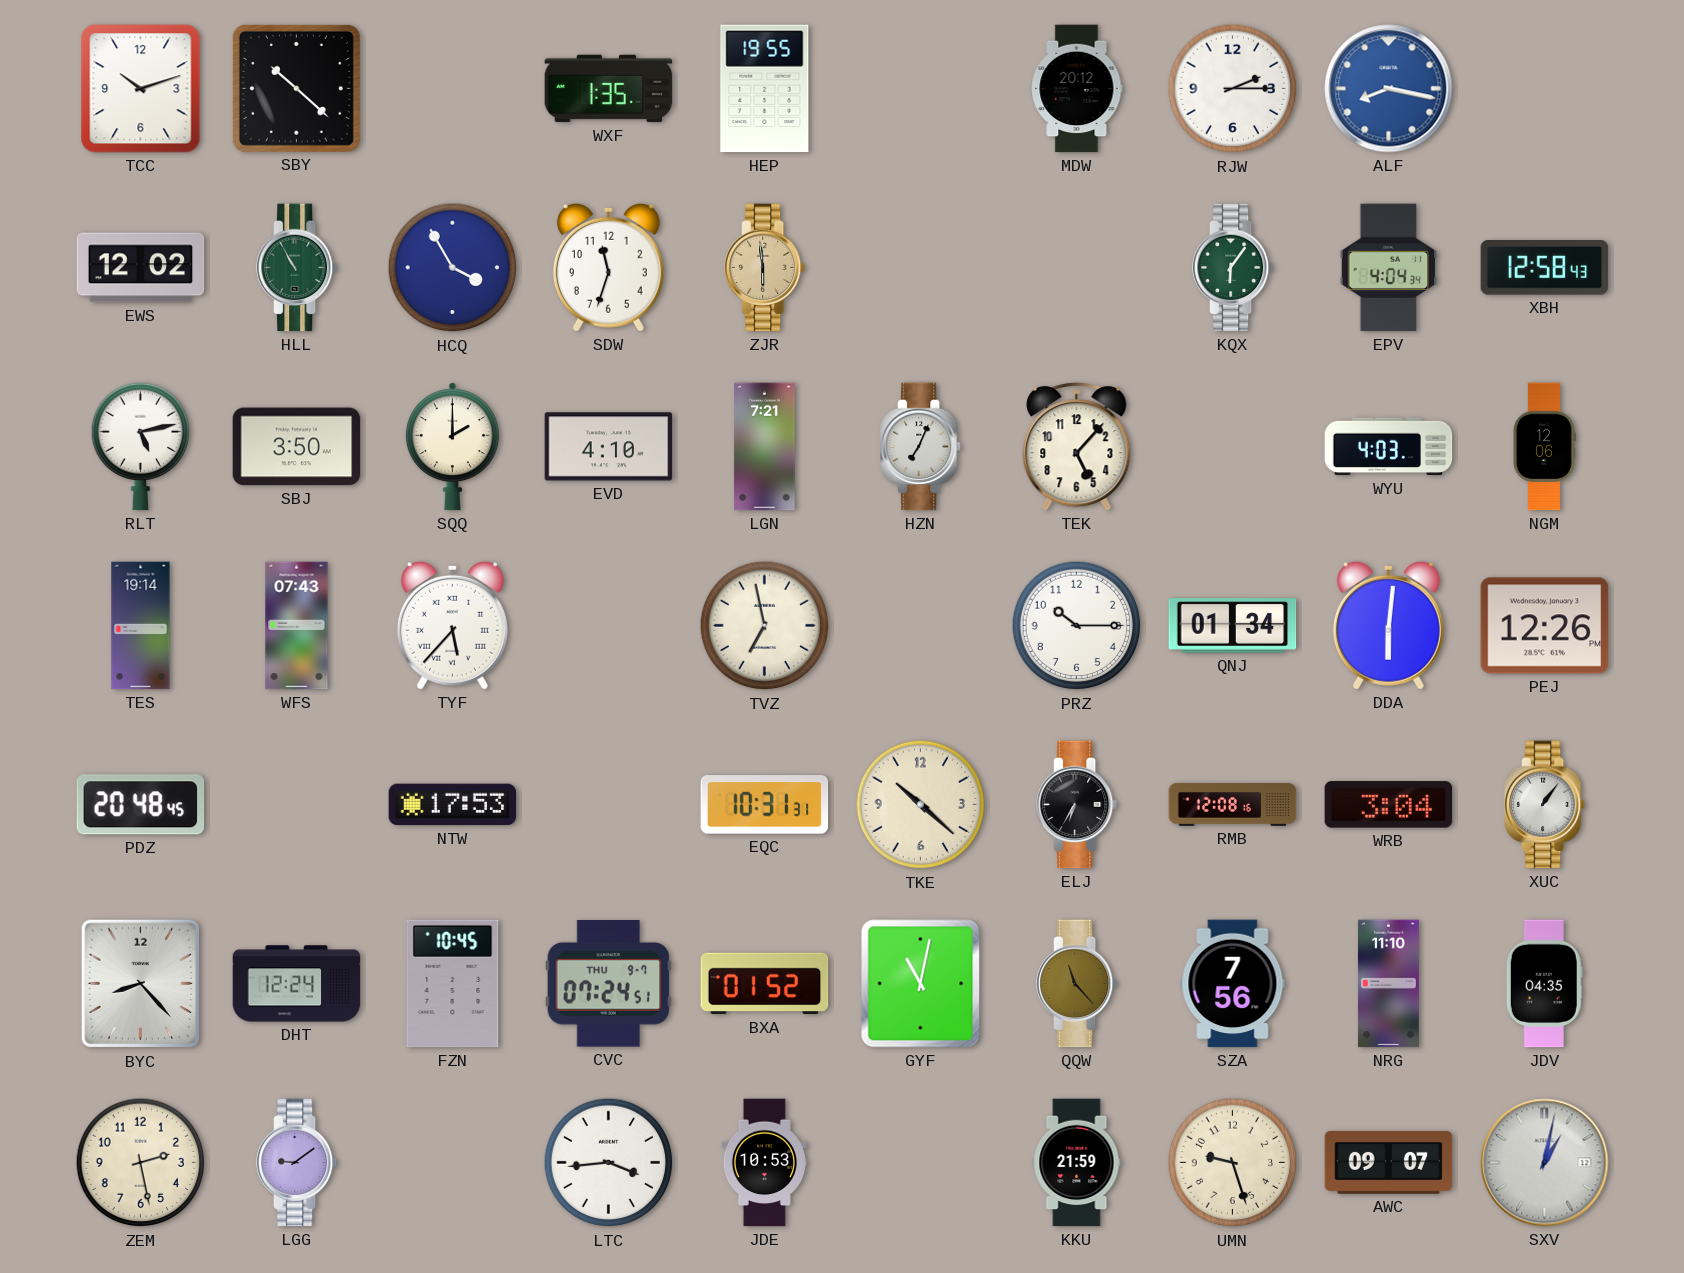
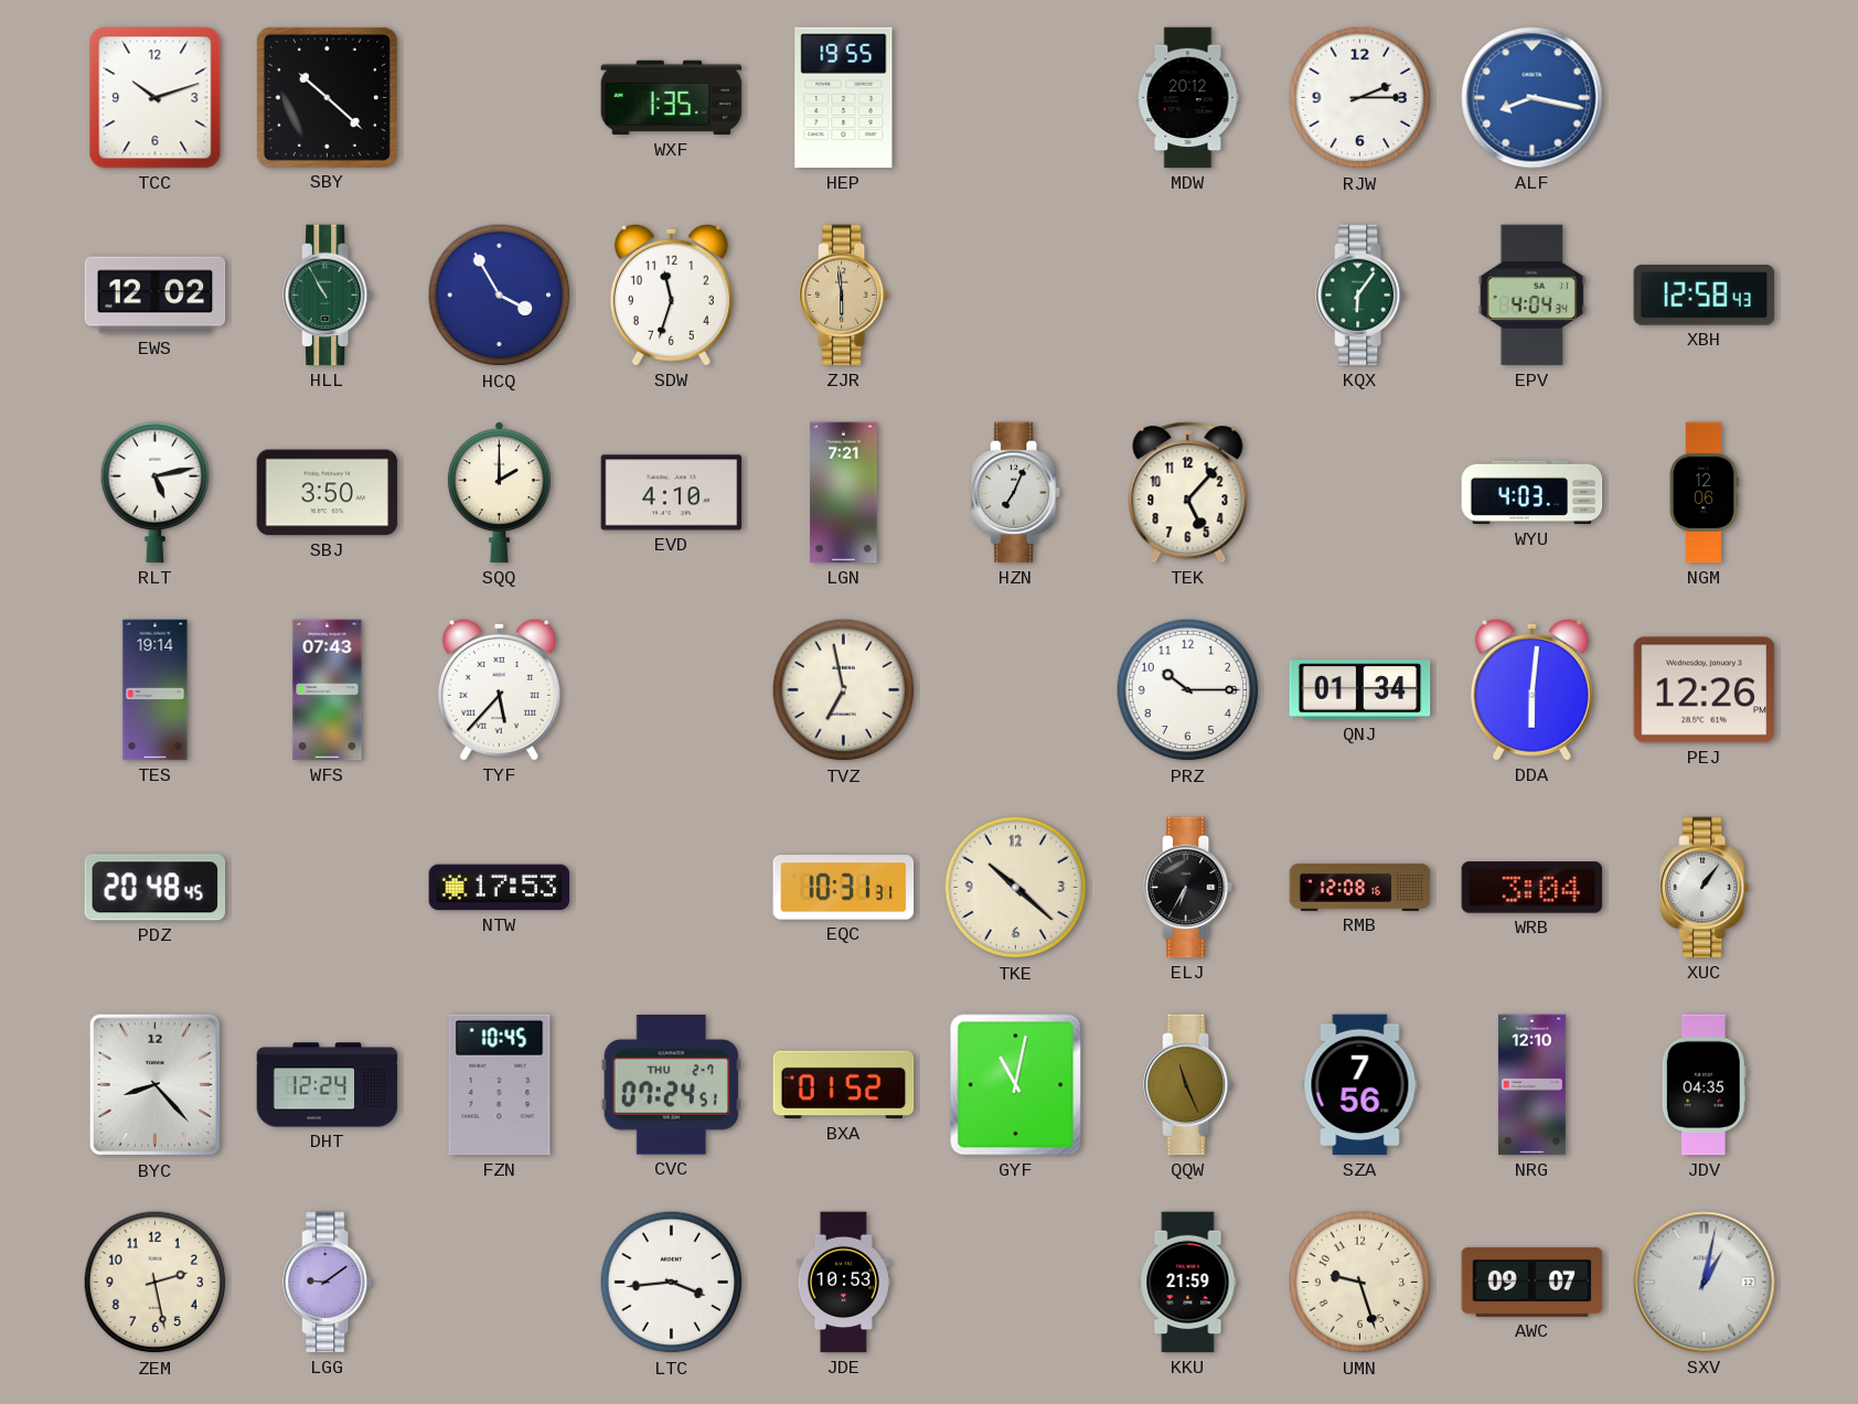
CVC date: THU 9-7 -> THU 2-7 (672, 1085)
QQW: 11:23 -> 11:26 (1189, 1085)
NRG: 11:10 -> 12:10 (1531, 1085)
